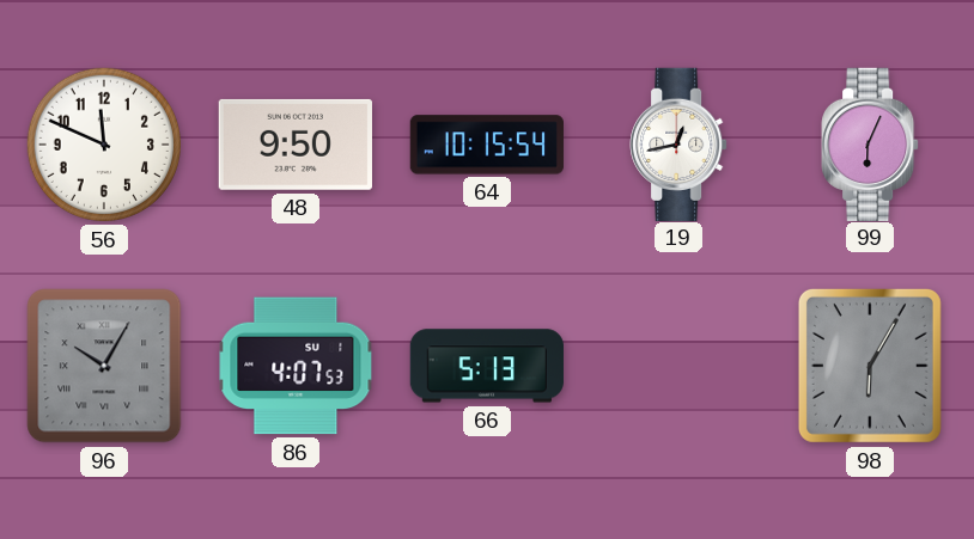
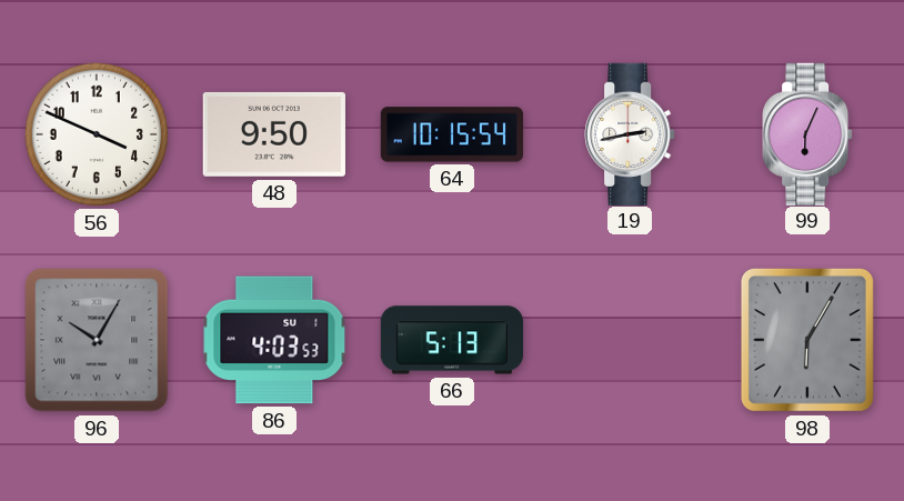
56: 11:49 -> 3:49 (97, 134)
19: 12:43 -> 2:43 (630, 133)
86: 4:07 -> 4:03 (274, 340)
